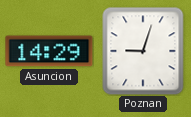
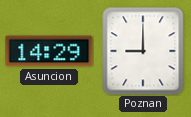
Poznan: 9:03 -> 9:00 (143, 51)
